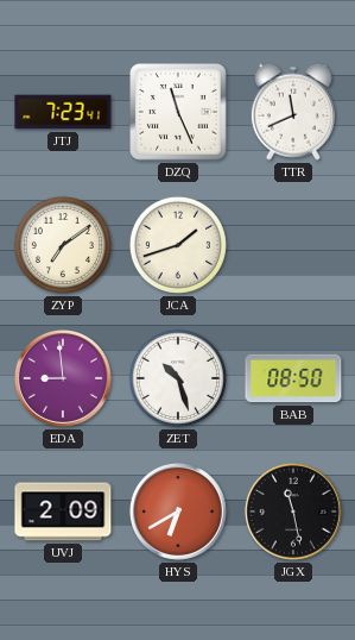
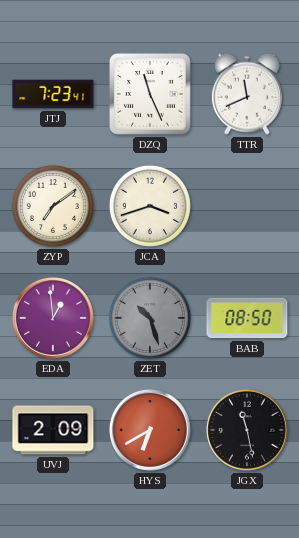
JCA: 1:42 -> 3:42 (150, 206)
EDA: 8:59 -> 12:59 (53, 318)
ZET dial: white -> grey (150, 318)
